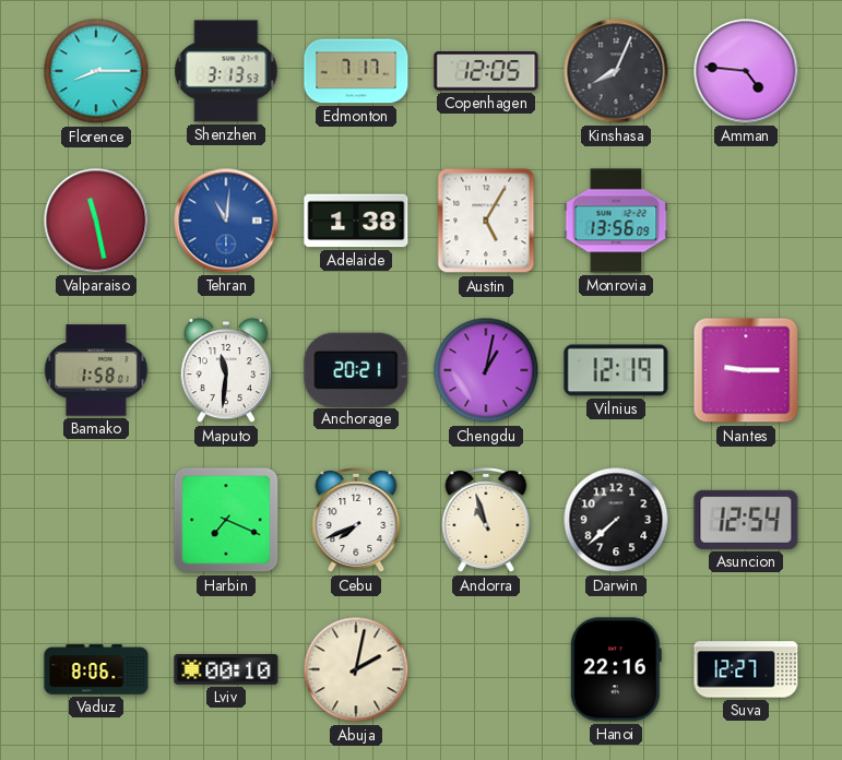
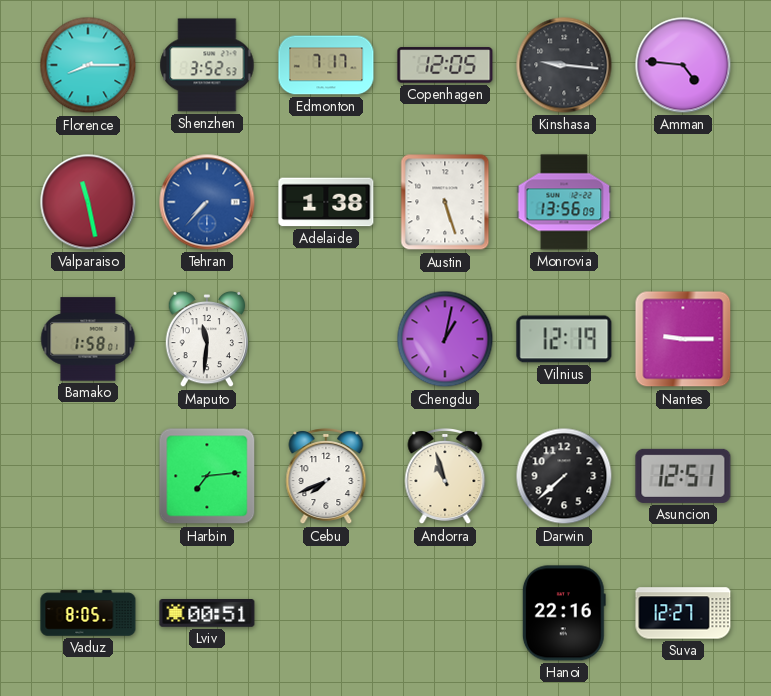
Shenzhen: 3:13 -> 3:52 (207, 65)
Kinshasa: 8:04 -> 9:16 (564, 65)
Tehran: 11:01 -> 7:37 (207, 202)
Austin: 5:05 -> 5:27 (445, 202)
Anchorage: 20:21 -> none (356, 369)
Harbin: 7:19 -> 7:14 (207, 476)
Asuncion: 12:54 -> 12:51 (683, 476)
Vaduz: 8:06 -> 8:05 (88, 613)
Lviv: 00:10 -> 00:51 (207, 614)
Abuja: 2:02 -> none (356, 669)
